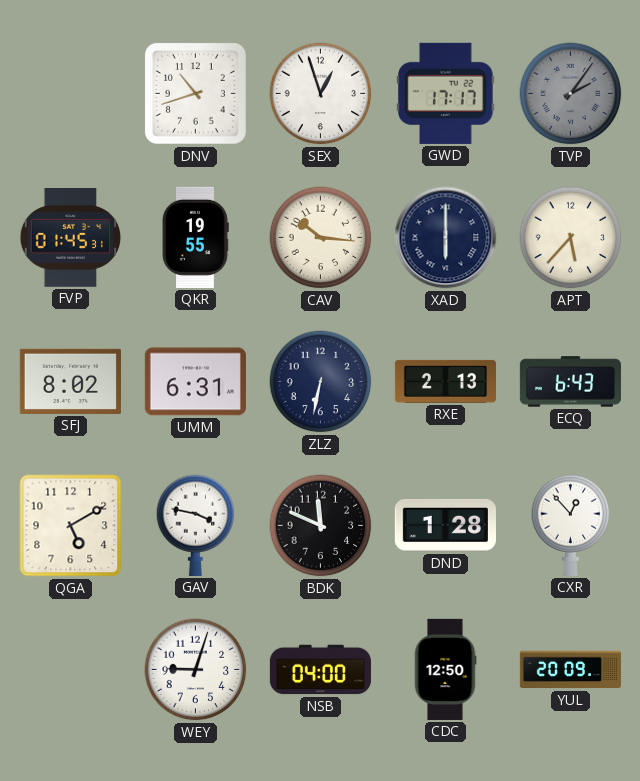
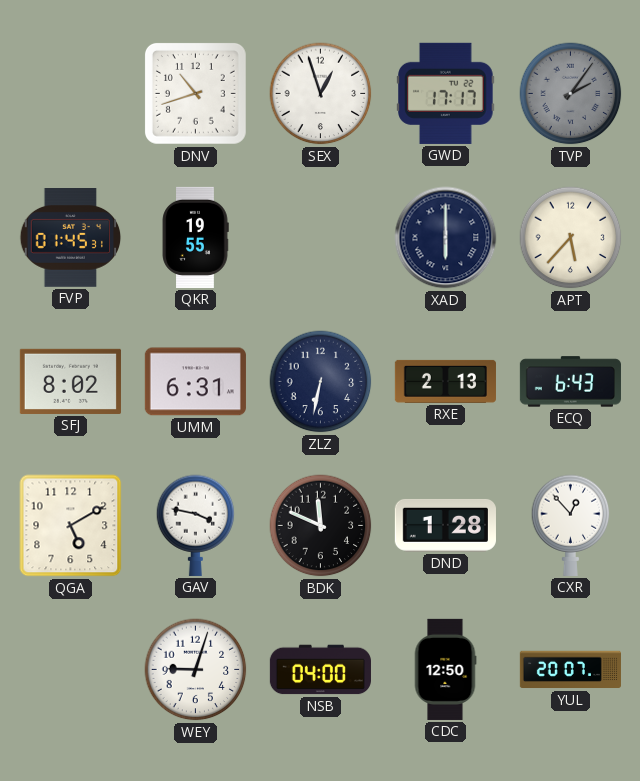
CAV: 10:16 -> none (321, 238)
YUL: 20:09 -> 20:07 (570, 670)
